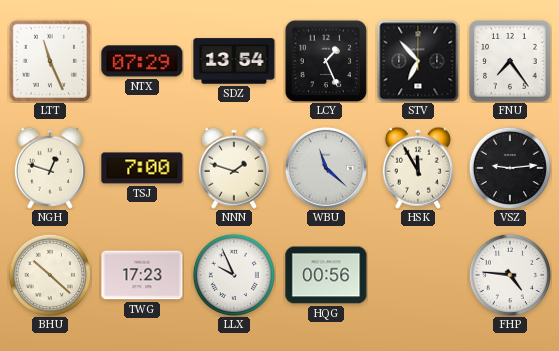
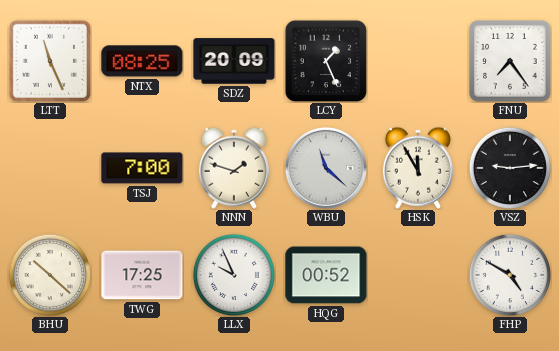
NTX: 07:29 -> 08:25 (142, 61)
SDZ: 13:54 -> 20:09 (234, 61)
STV: 6:53 -> none (418, 61)
NGH: 12:48 -> none (50, 168)
TWG: 17:23 -> 17:25 (142, 275)
HQG: 00:56 -> 00:52 (326, 275)
FHP: 4:46 -> 4:50 (509, 274)
